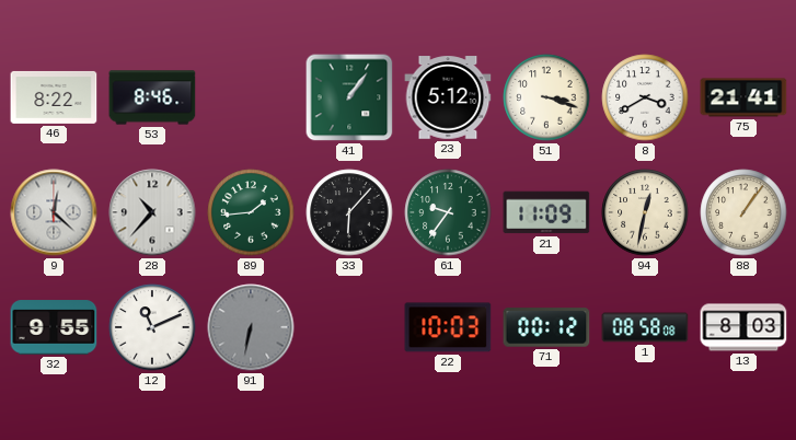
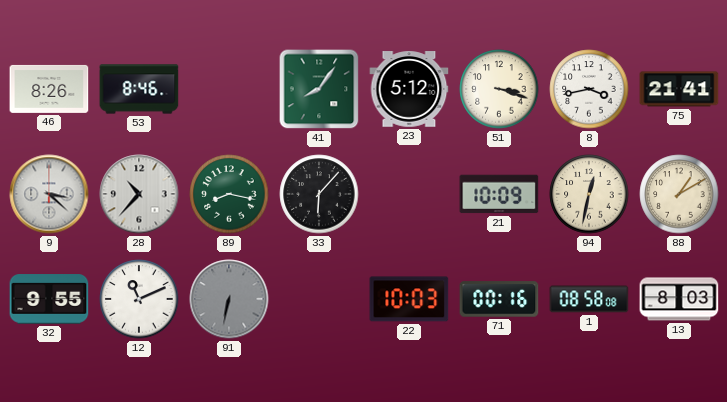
46: 8:22 -> 8:26 (49, 89)
41: 1:06 -> 8:06 (319, 89)
8: 3:40 -> 3:43 (589, 89)
9: 12:22 -> 3:22 (49, 194)
89: 1:44 -> 8:17 (229, 194)
61: 9:36 -> none (448, 212)
21: 11:09 -> 10:09 (499, 194)
88: 1:06 -> 1:10 (679, 194)
71: 00:12 -> 00:16 (499, 299)
